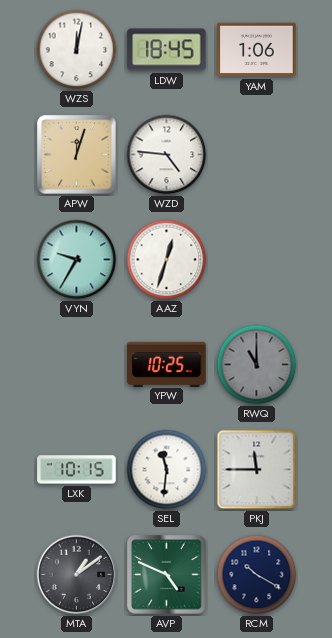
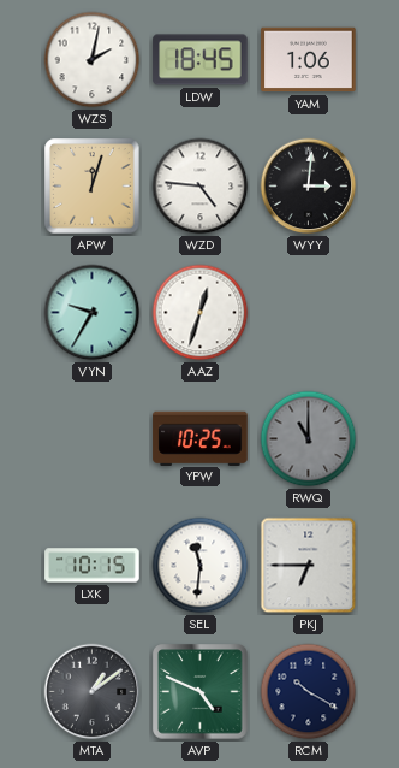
WZS: 12:02 -> 2:02 (93, 60)
WYY: none -> 3:01 (309, 187)
PKJ: 11:45 -> 6:45 (309, 566)
